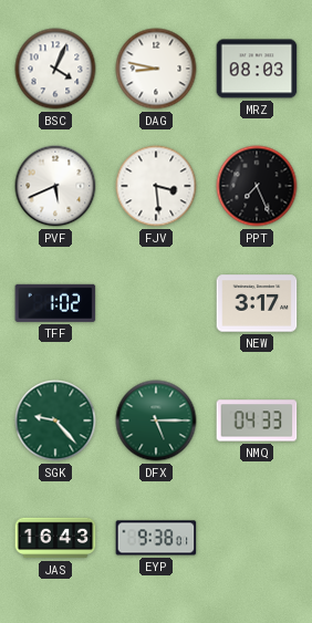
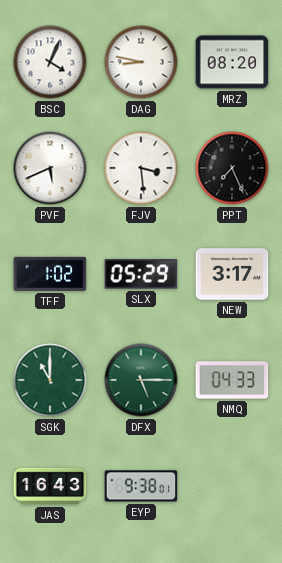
MRZ: 08:03 -> 08:20 (232, 62)
SLX: none -> 05:29 (141, 274)
SGK: 9:23 -> 11:00 (50, 380)
